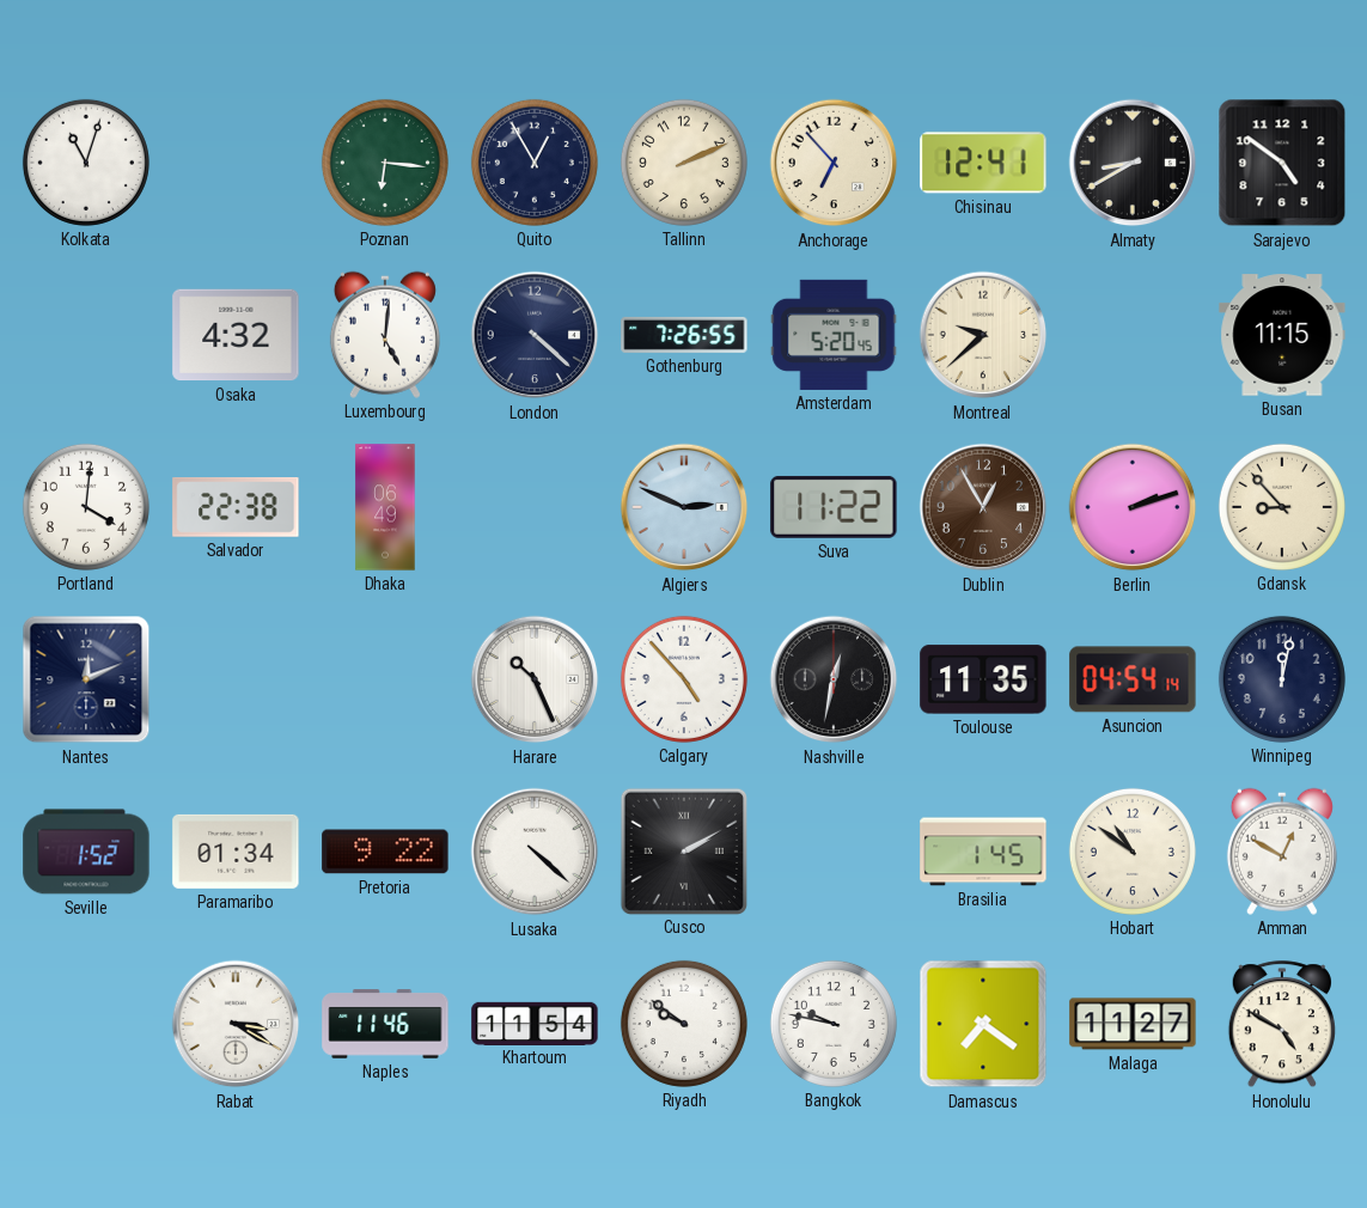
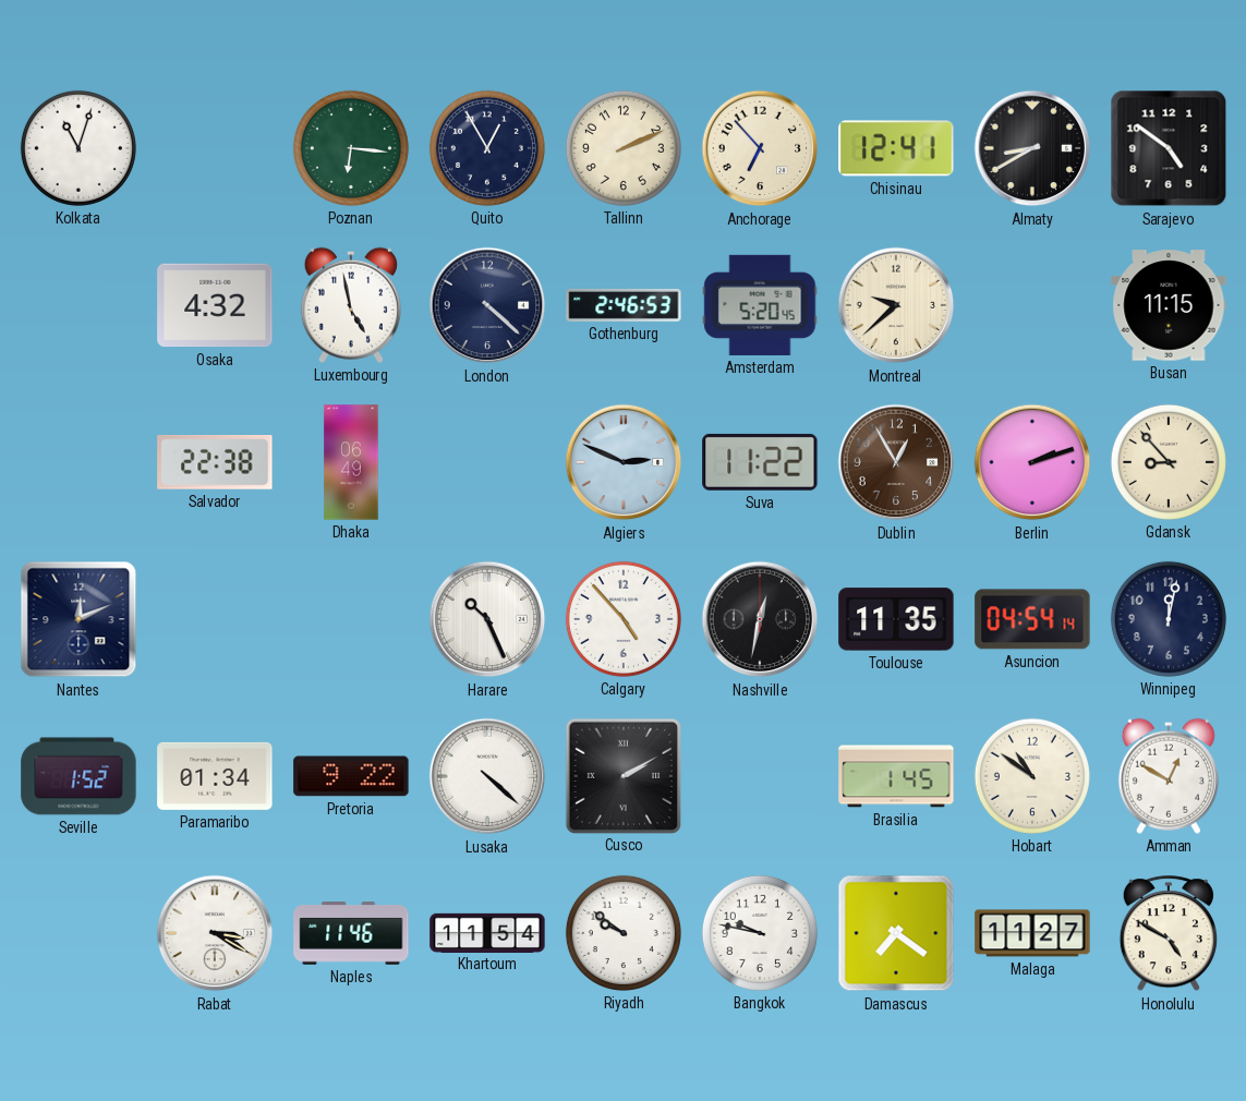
Luxembourg: 5:01 -> 4:58 (351, 305)
Gothenburg: 7:26 -> 2:46 (624, 305)
Portland: 4:01 -> none (86, 507)
